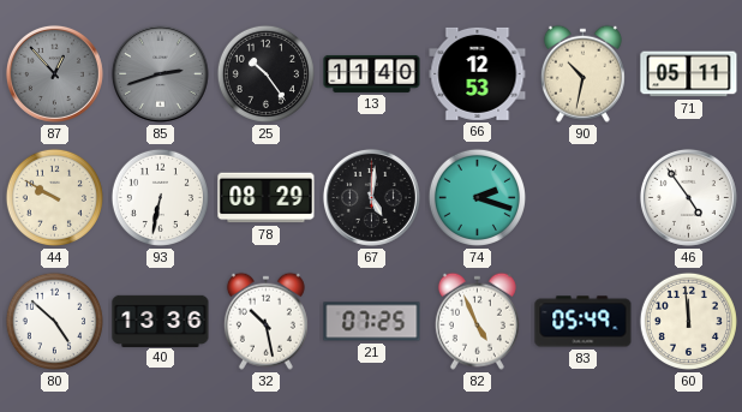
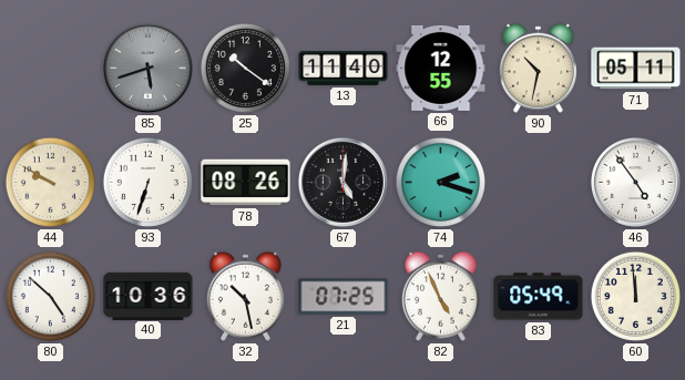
87: 12:53 -> none (54, 73)
85: 2:42 -> 5:42 (147, 68)
25: 10:24 -> 10:21 (245, 68)
66: 12:53 -> 12:55 (441, 68)
93: 6:32 -> 6:33 (147, 182)
78: 08:29 -> 08:26 (246, 183)
40: 13:36 -> 10:36 (149, 296)
